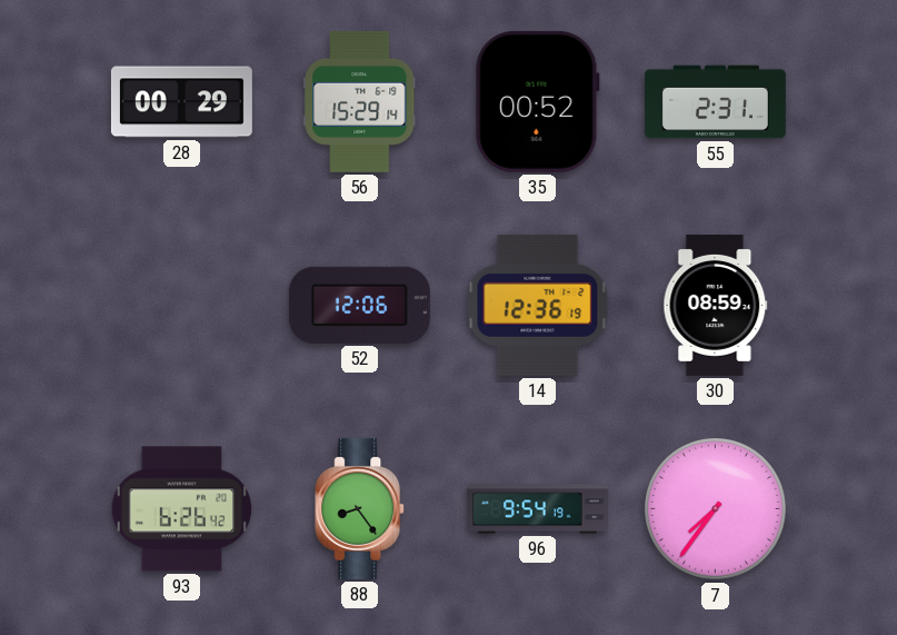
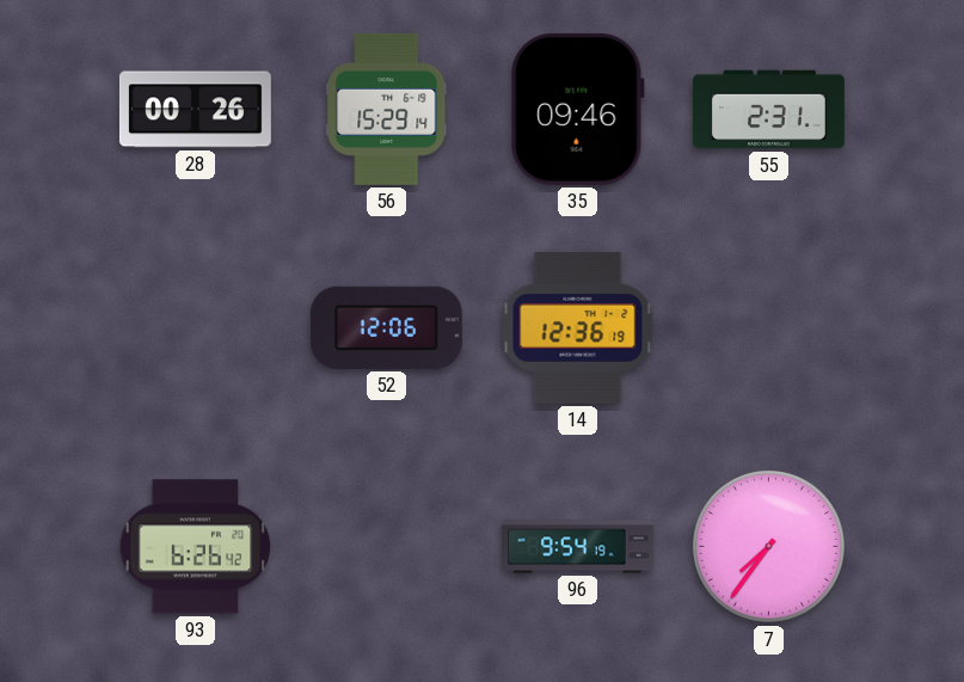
28: 00:29 -> 00:26 (195, 110)
35: 00:52 -> 09:46 (577, 109)
30: 08:59 -> none (716, 305)
88: 8:24 -> none (360, 508)
